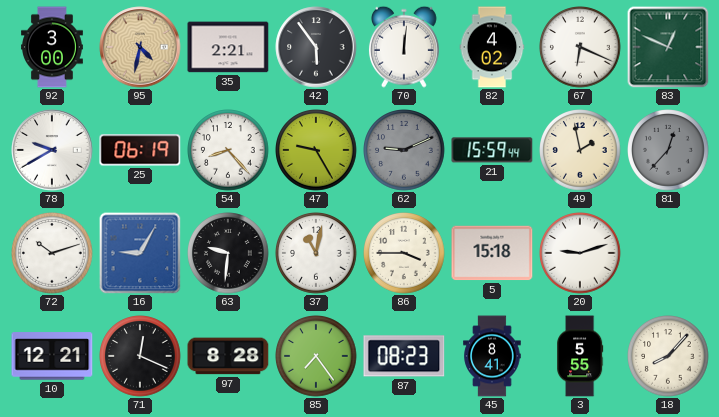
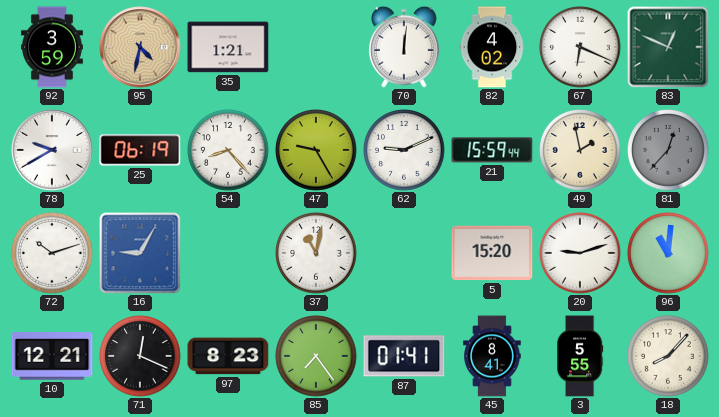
92: 3:00 -> 3:59 (53, 47)
35: 2:21 -> 1:21 (228, 47)
42: 5:54 -> none (316, 47)
62 dial: grey -> white (404, 150)
63: 9:31 -> none (228, 253)
86: 3:45 -> none (404, 253)
5: 15:18 -> 15:20 (492, 253)
96: none -> 11:01 (668, 253)
97: 8:28 -> 8:23 (228, 356)
87: 08:23 -> 01:41 (404, 356)
